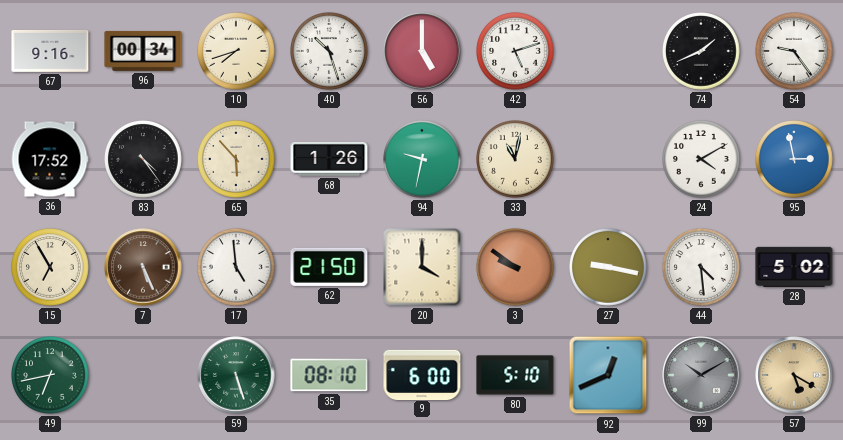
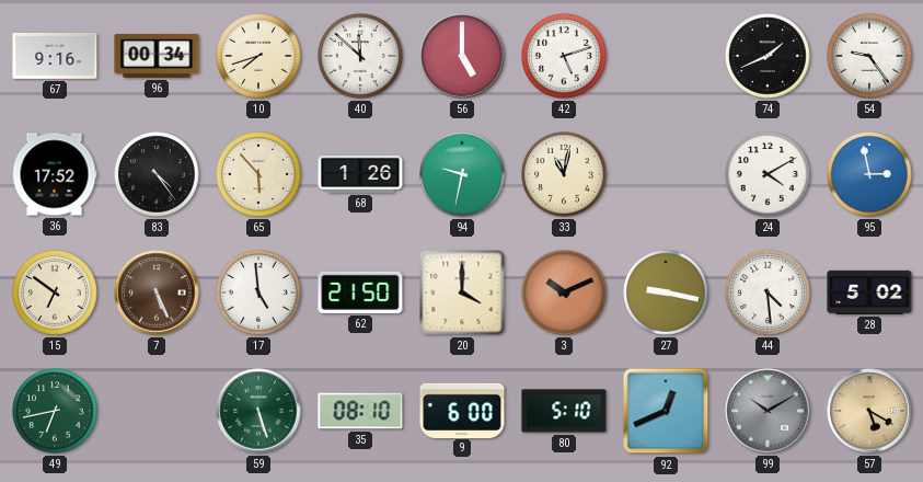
40: 10:27 -> 11:52 (361, 57)
15: 6:55 -> 6:51 (56, 294)
3: 9:51 -> 10:11 (565, 294)
